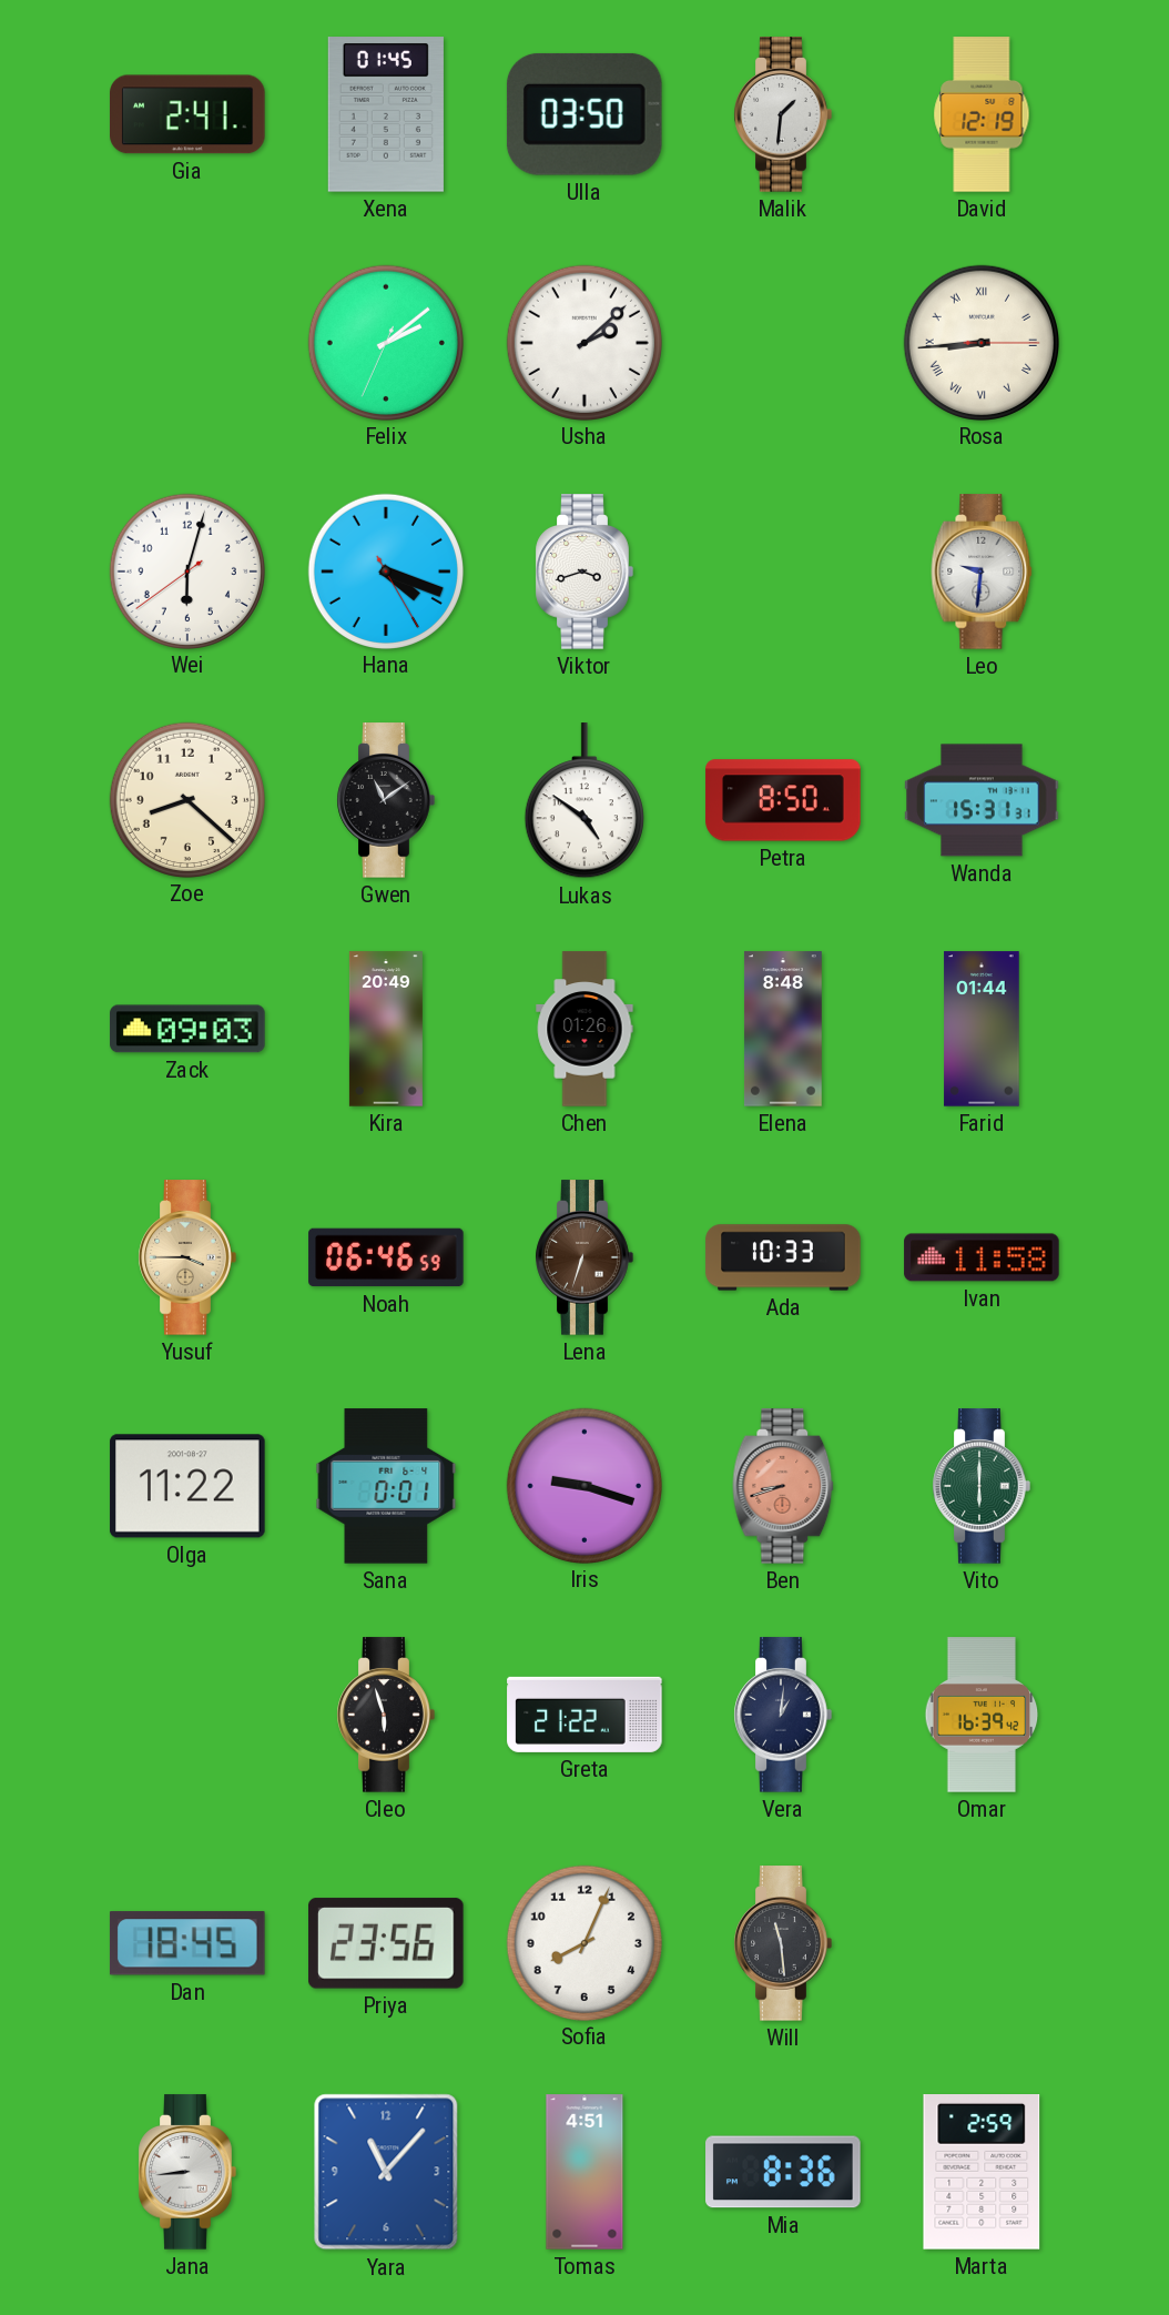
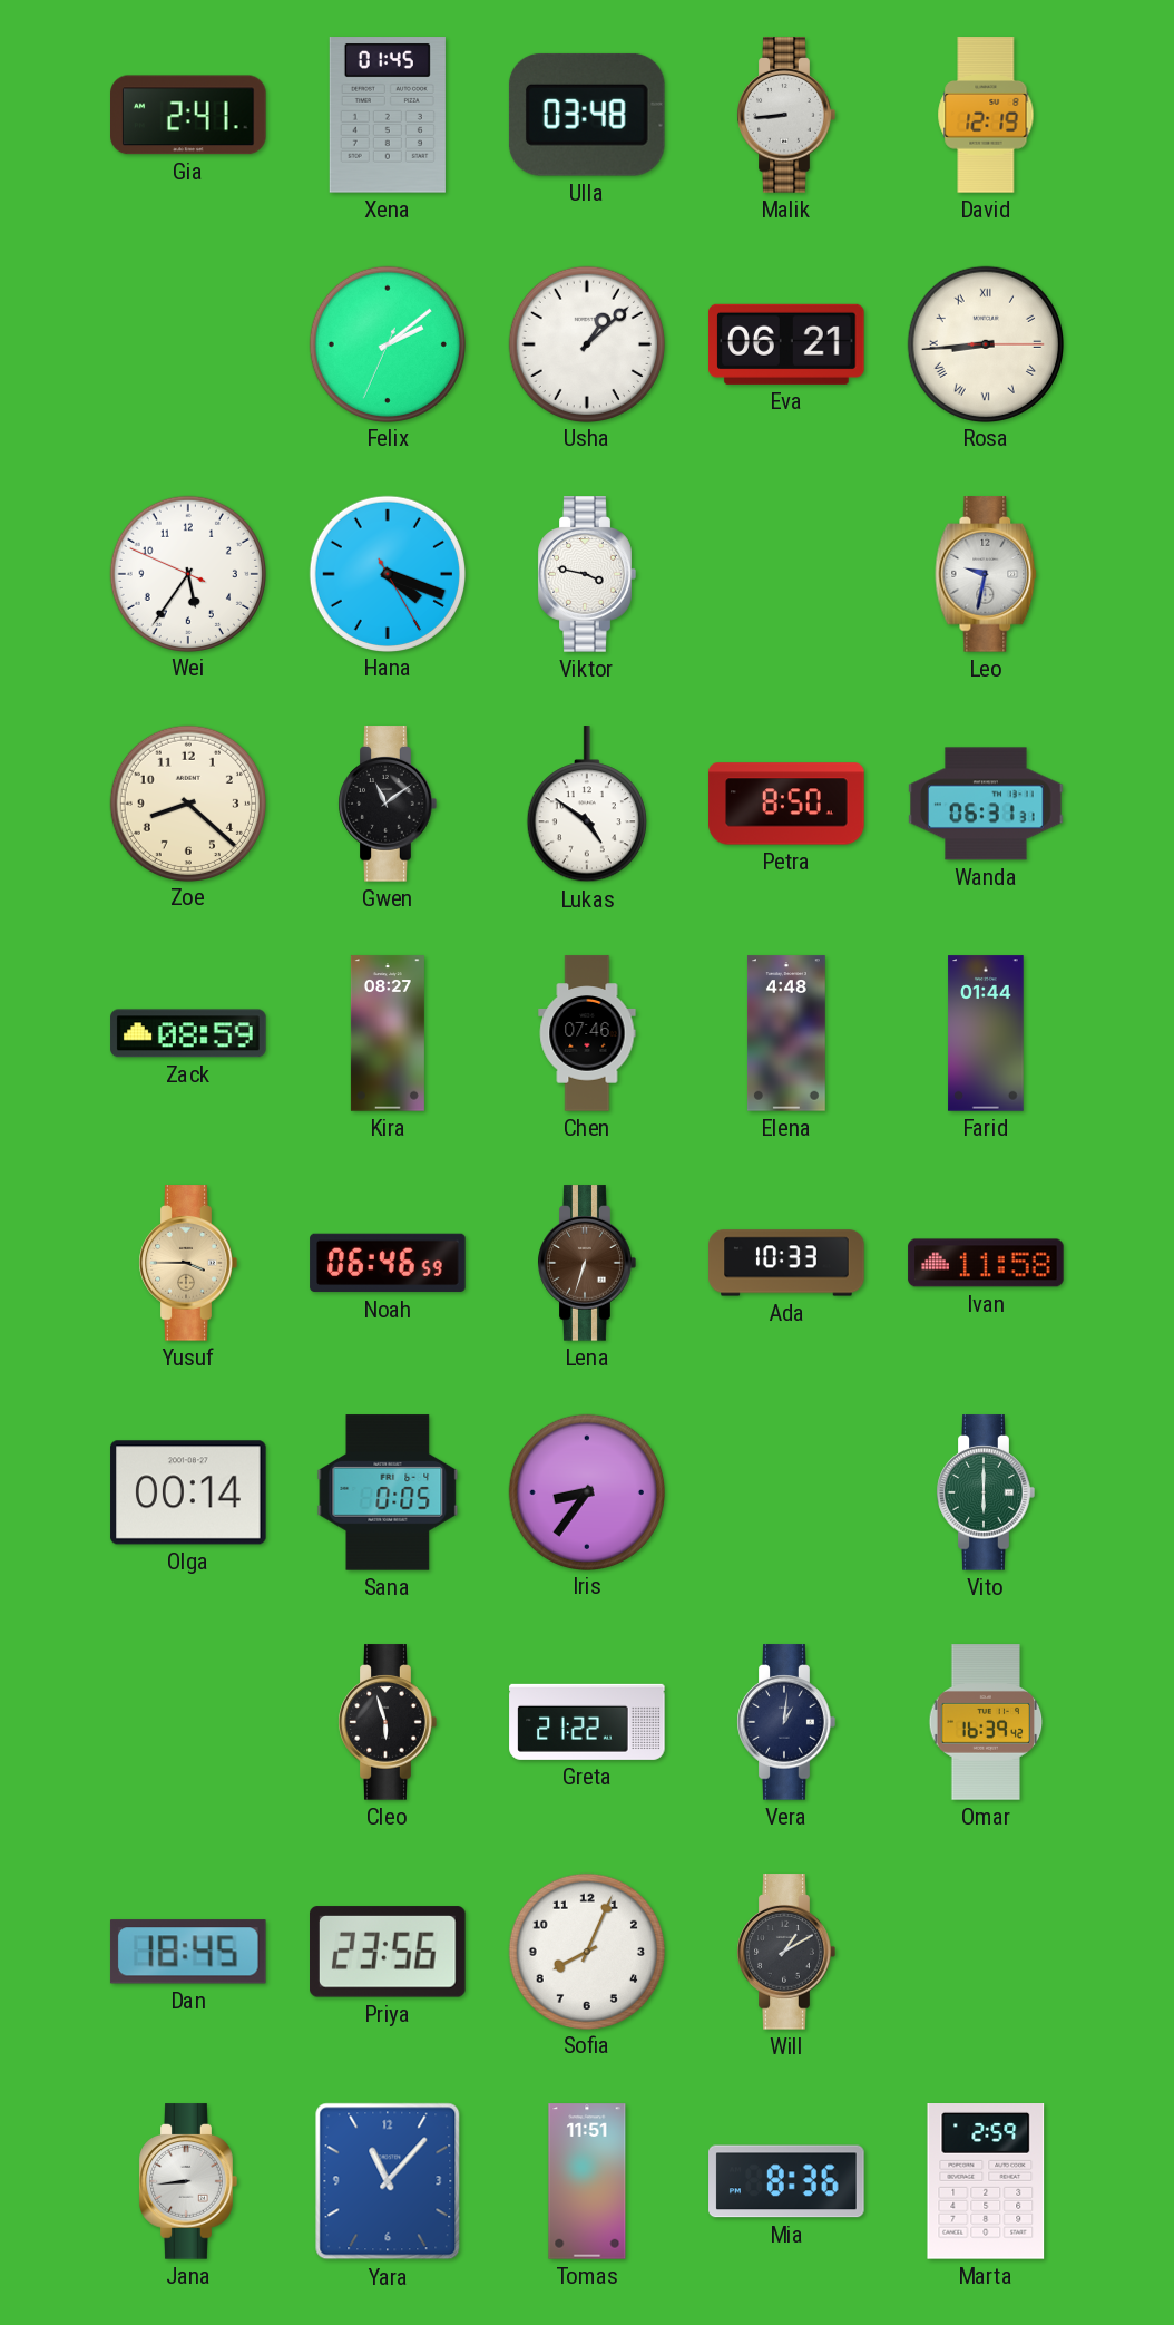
Ulla: 03:50 -> 03:48 (587, 115)
Malik: 1:31 -> 8:44 (786, 115)
Usha: 2:08 -> 1:08 (586, 343)
Eva: none -> 06:21 (786, 344)
Wei: 6:02 -> 5:35 (187, 573)
Viktor: 3:42 -> 3:47 (587, 574)
Leo: 9:31 -> 9:32 (986, 574)
Wanda: 15:31 -> 06:31 (986, 804)
Zack: 09:03 -> 08:59 (188, 1033)
Kira: 20:49 -> 08:27 (388, 1033)
Chen: 01:26 -> 07:46 (587, 1033)
Elena: 8:48 -> 4:48 (786, 1033)
Olga: 11:22 -> 00:14 (188, 1492)
Sana: 0:01 -> 0:05 (388, 1492)
Iris: 9:18 -> 8:36 (586, 1491)
Ben: 8:42 -> none (783, 1486)
Will: 11:29 -> 1:10 (786, 1952)
Tomas: 4:51 -> 11:51 (587, 2181)
